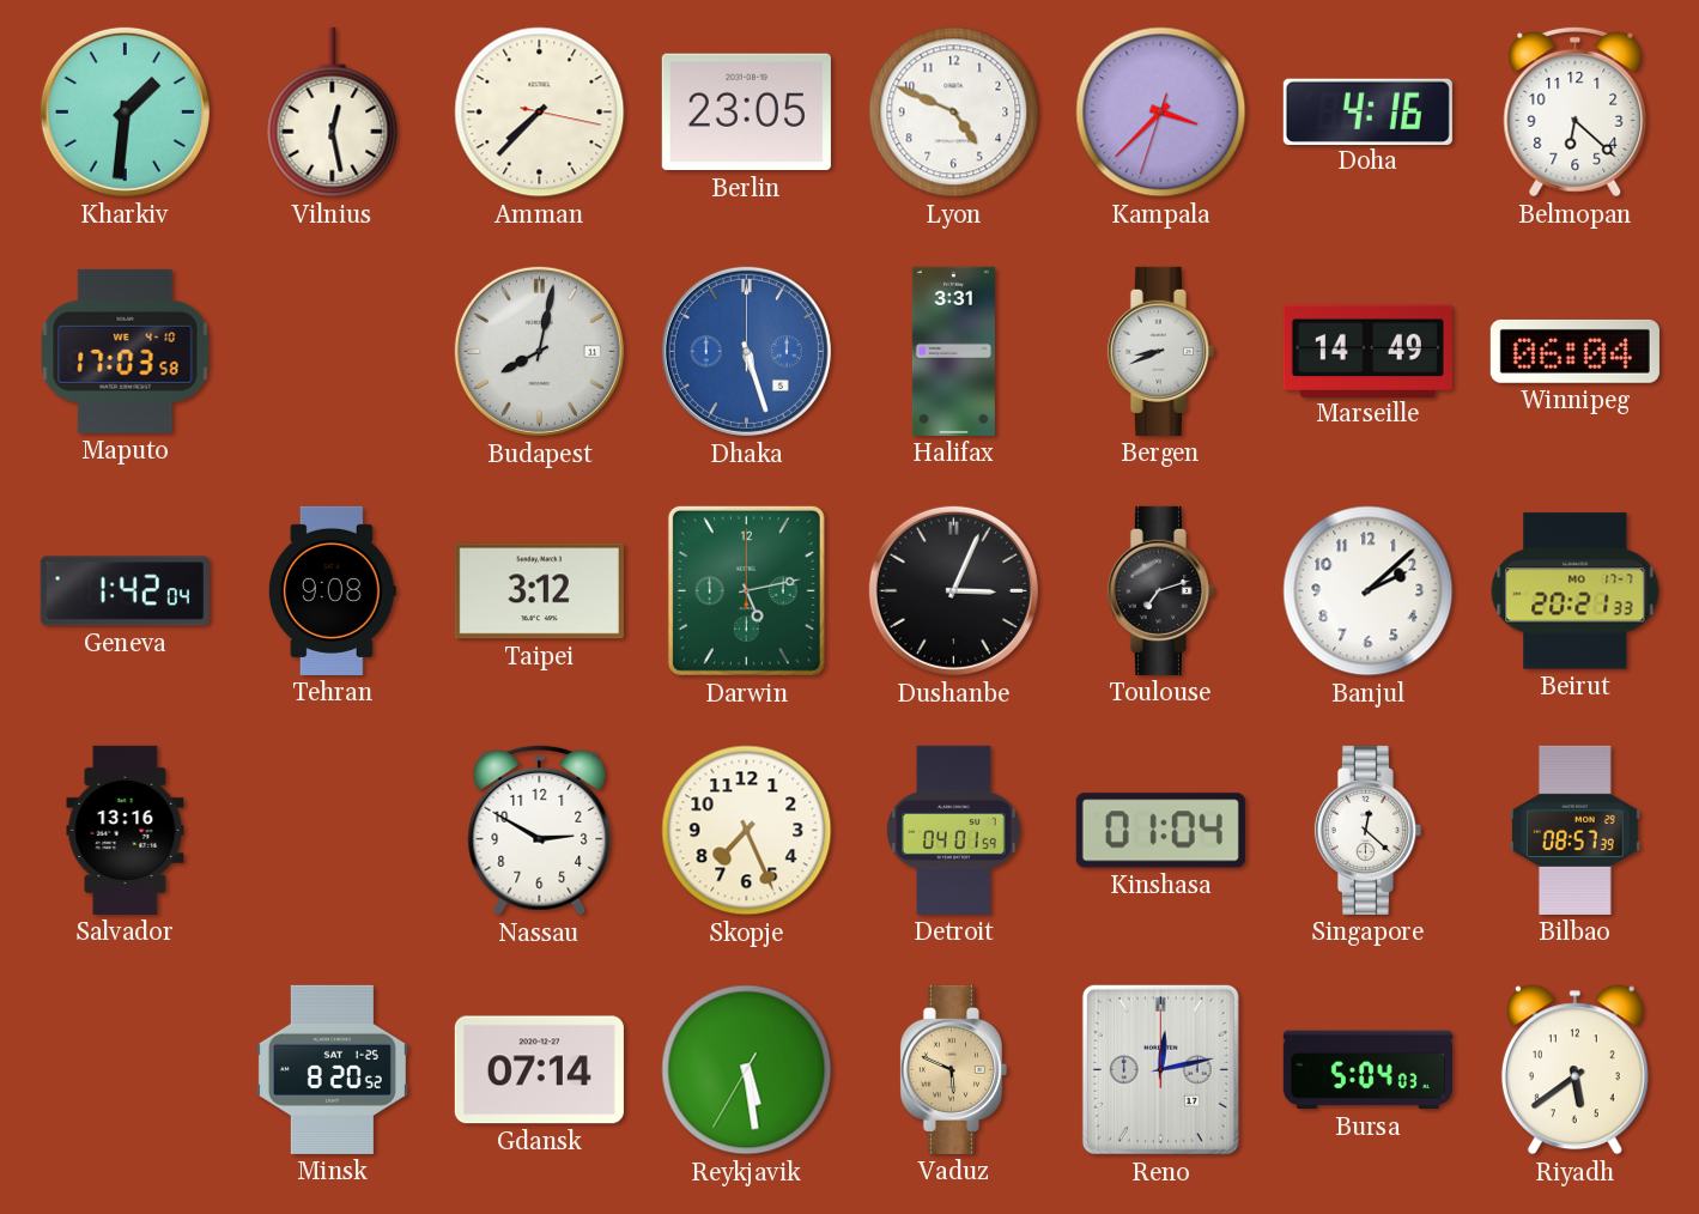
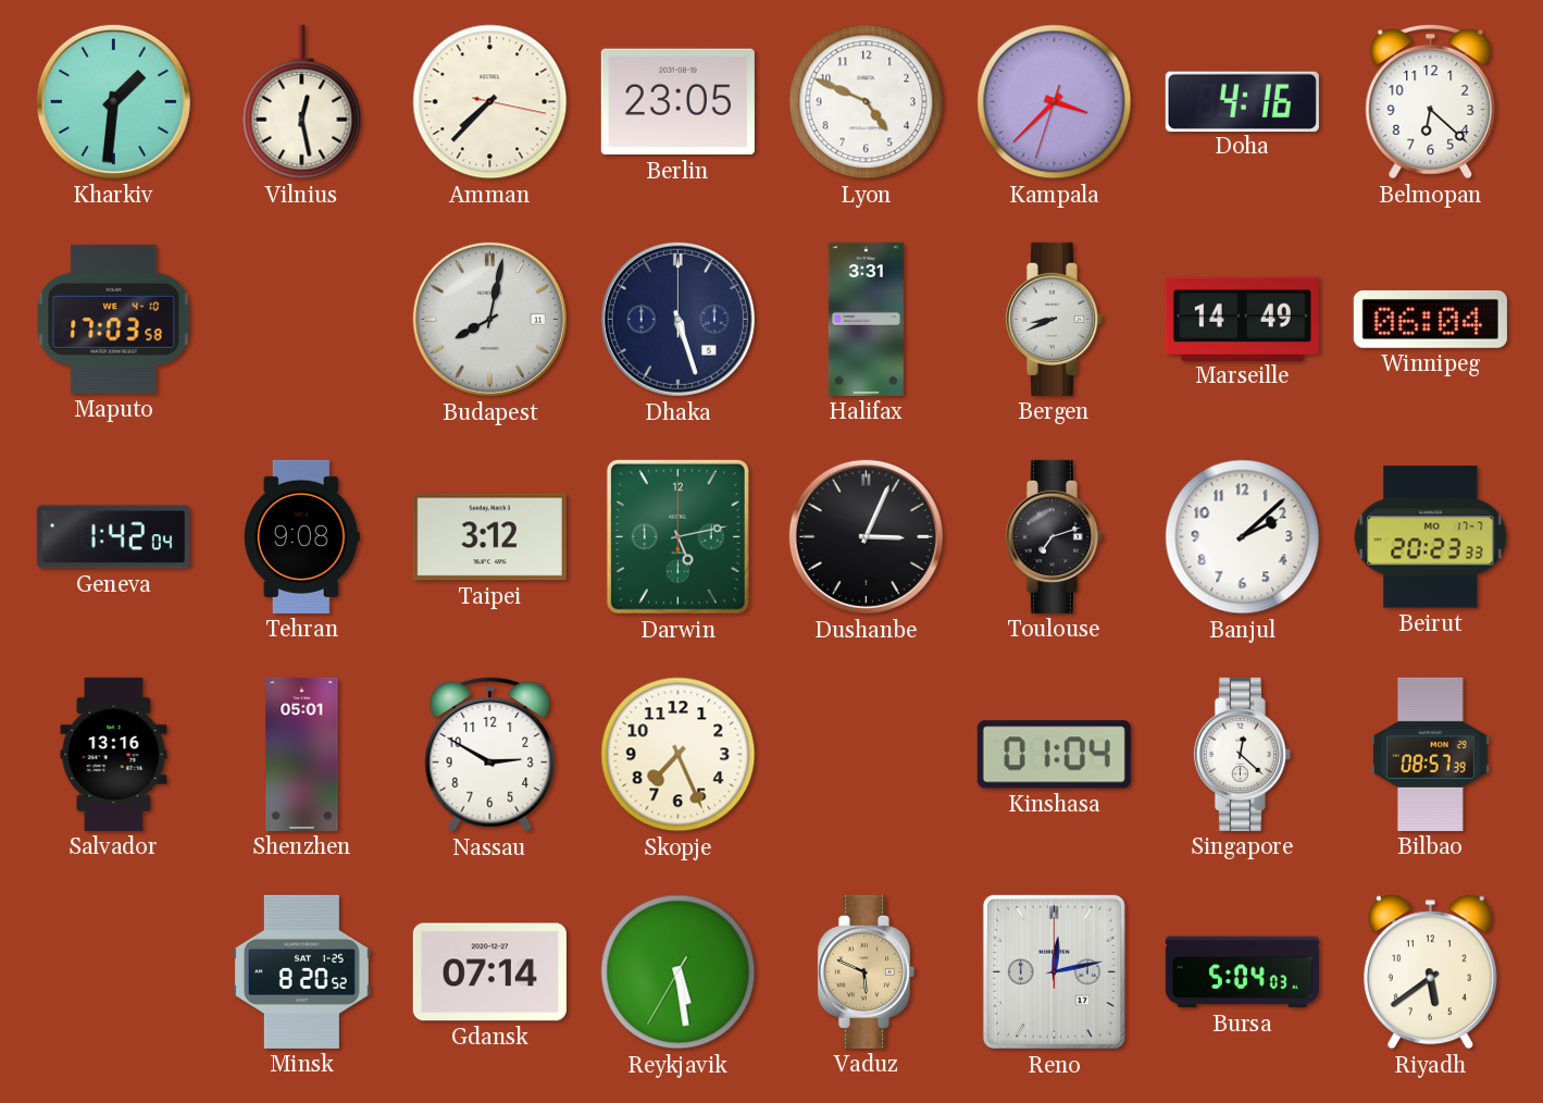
Dhaka dial: blue -> navy (677, 319)
Beirut: 20:21 -> 20:23 (1431, 537)
Shenzhen: none -> 05:01 (302, 754)
Detroit: 04:01 -> none (954, 830)
